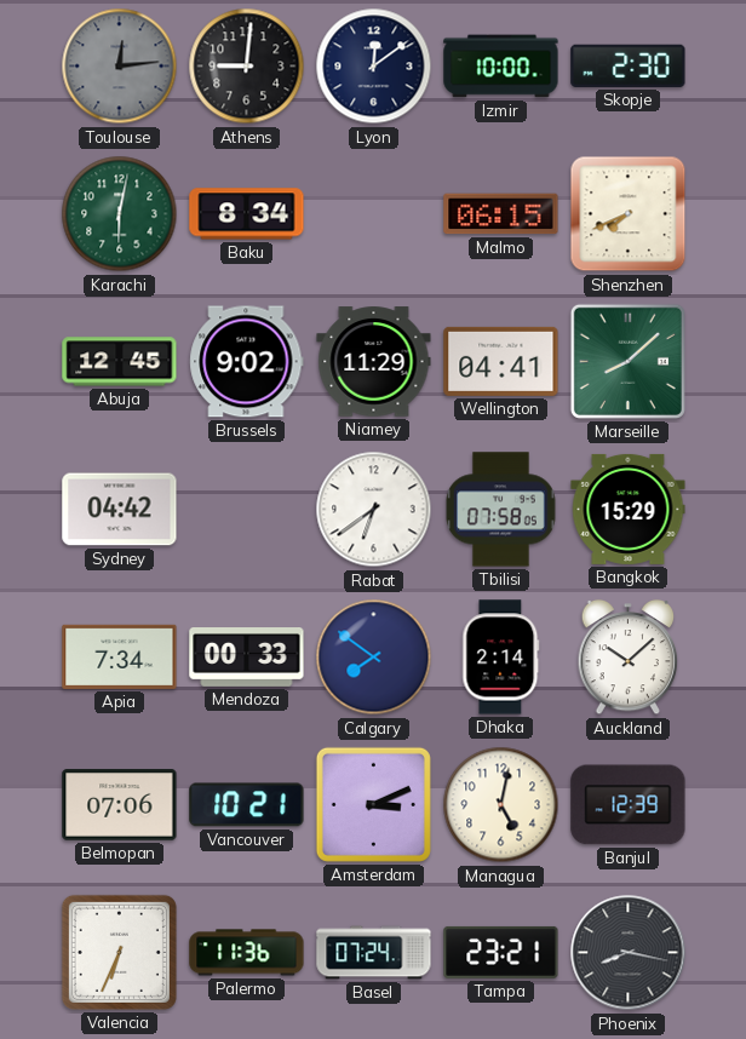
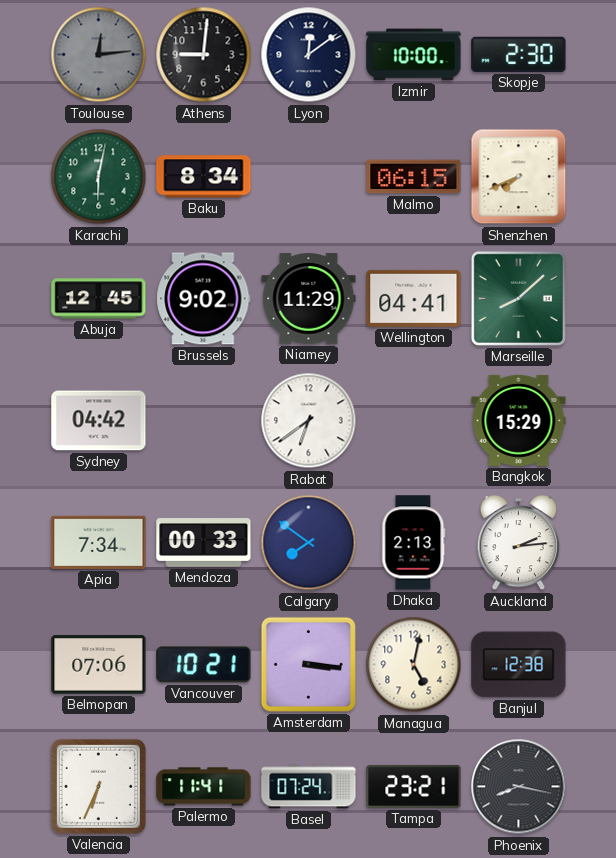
Tbilisi: 07:58 -> none (501, 510)
Dhaka: 2:14 -> 2:13 (414, 543)
Auckland: 10:08 -> 2:14 (519, 543)
Amsterdam: 3:11 -> 3:16 (308, 664)
Banjul: 12:39 -> 12:38 (519, 665)
Palermo: 11:36 -> 11:41 (204, 787)
